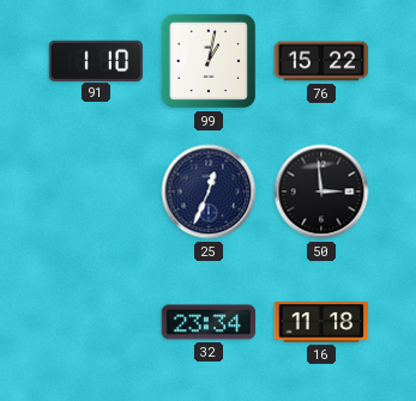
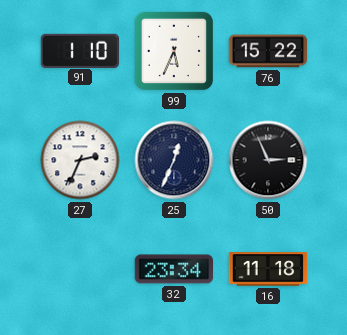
99: 1:02 -> 5:34 (174, 51)
27: none -> 2:34 (80, 160)
50: 2:59 -> 2:56 (268, 160)
